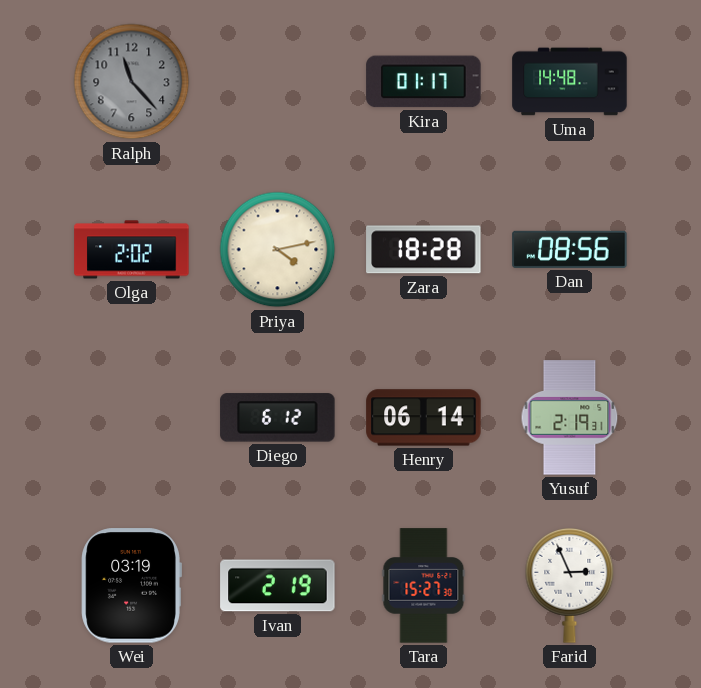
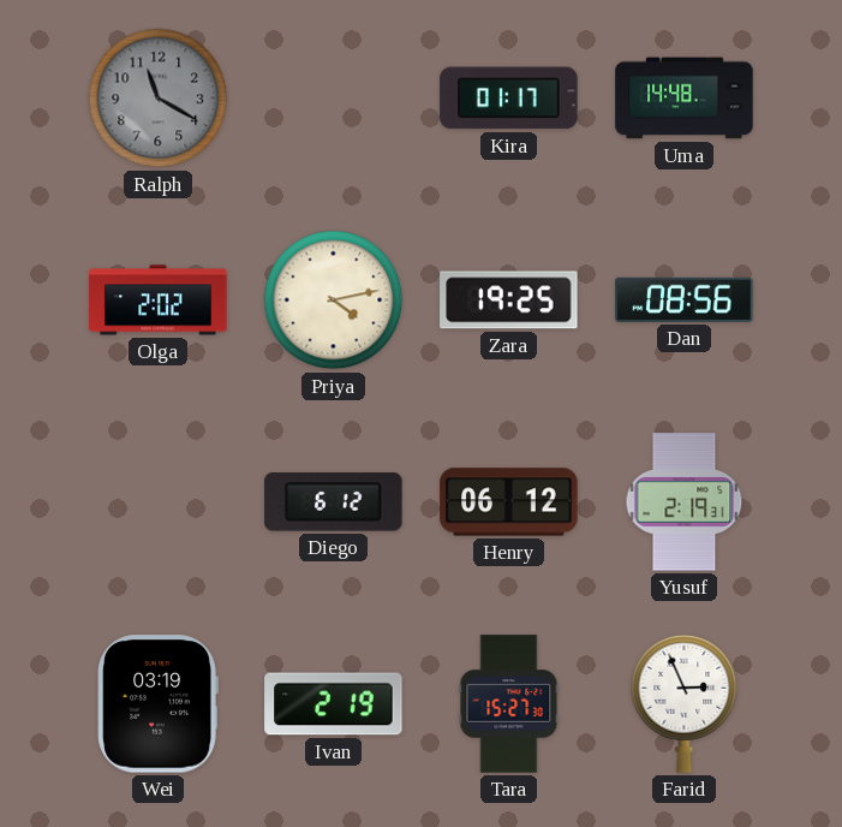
Ralph: 11:23 -> 11:20 (159, 99)
Zara: 18:28 -> 19:25 (509, 301)
Henry: 06:14 -> 06:12 (509, 502)
